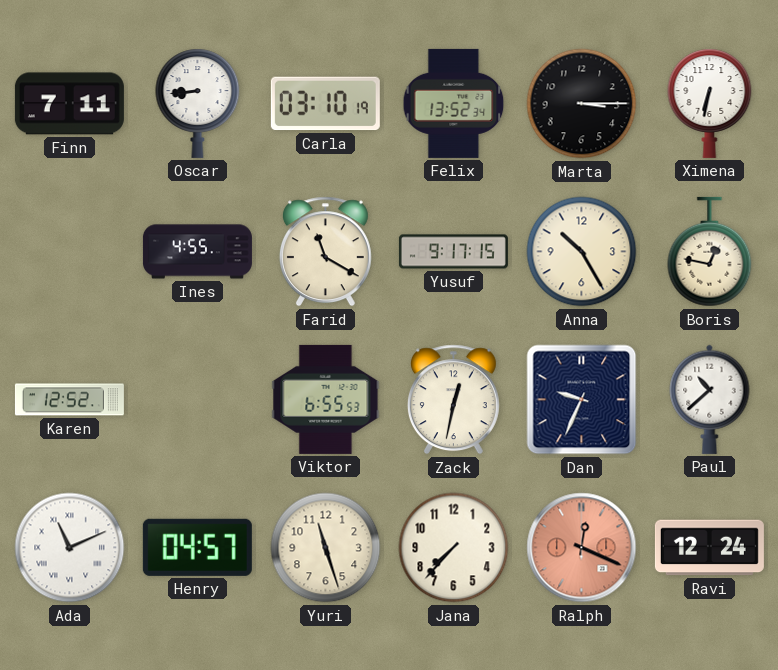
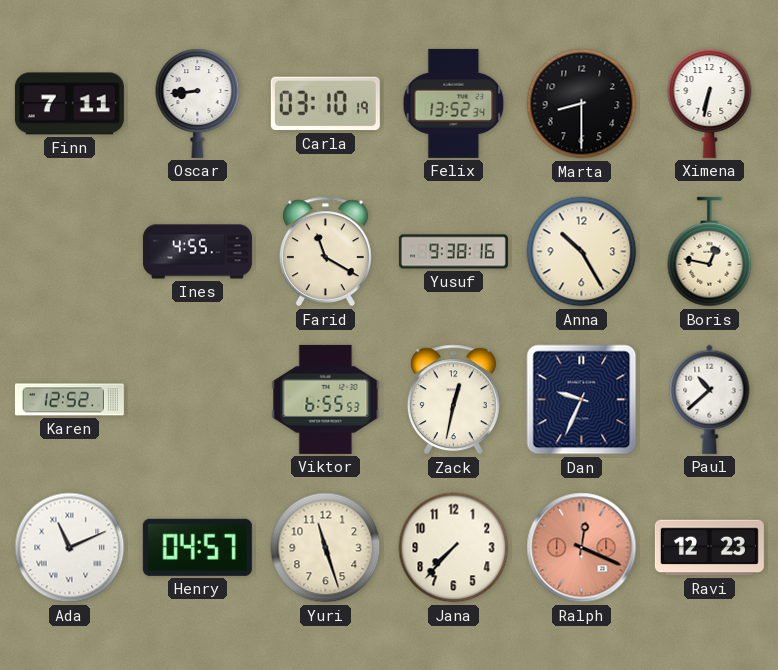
Marta: 3:15 -> 8:30 (582, 104)
Yusuf: 9:17 -> 9:38 (453, 252)
Ravi: 12:24 -> 12:23 (709, 548)
